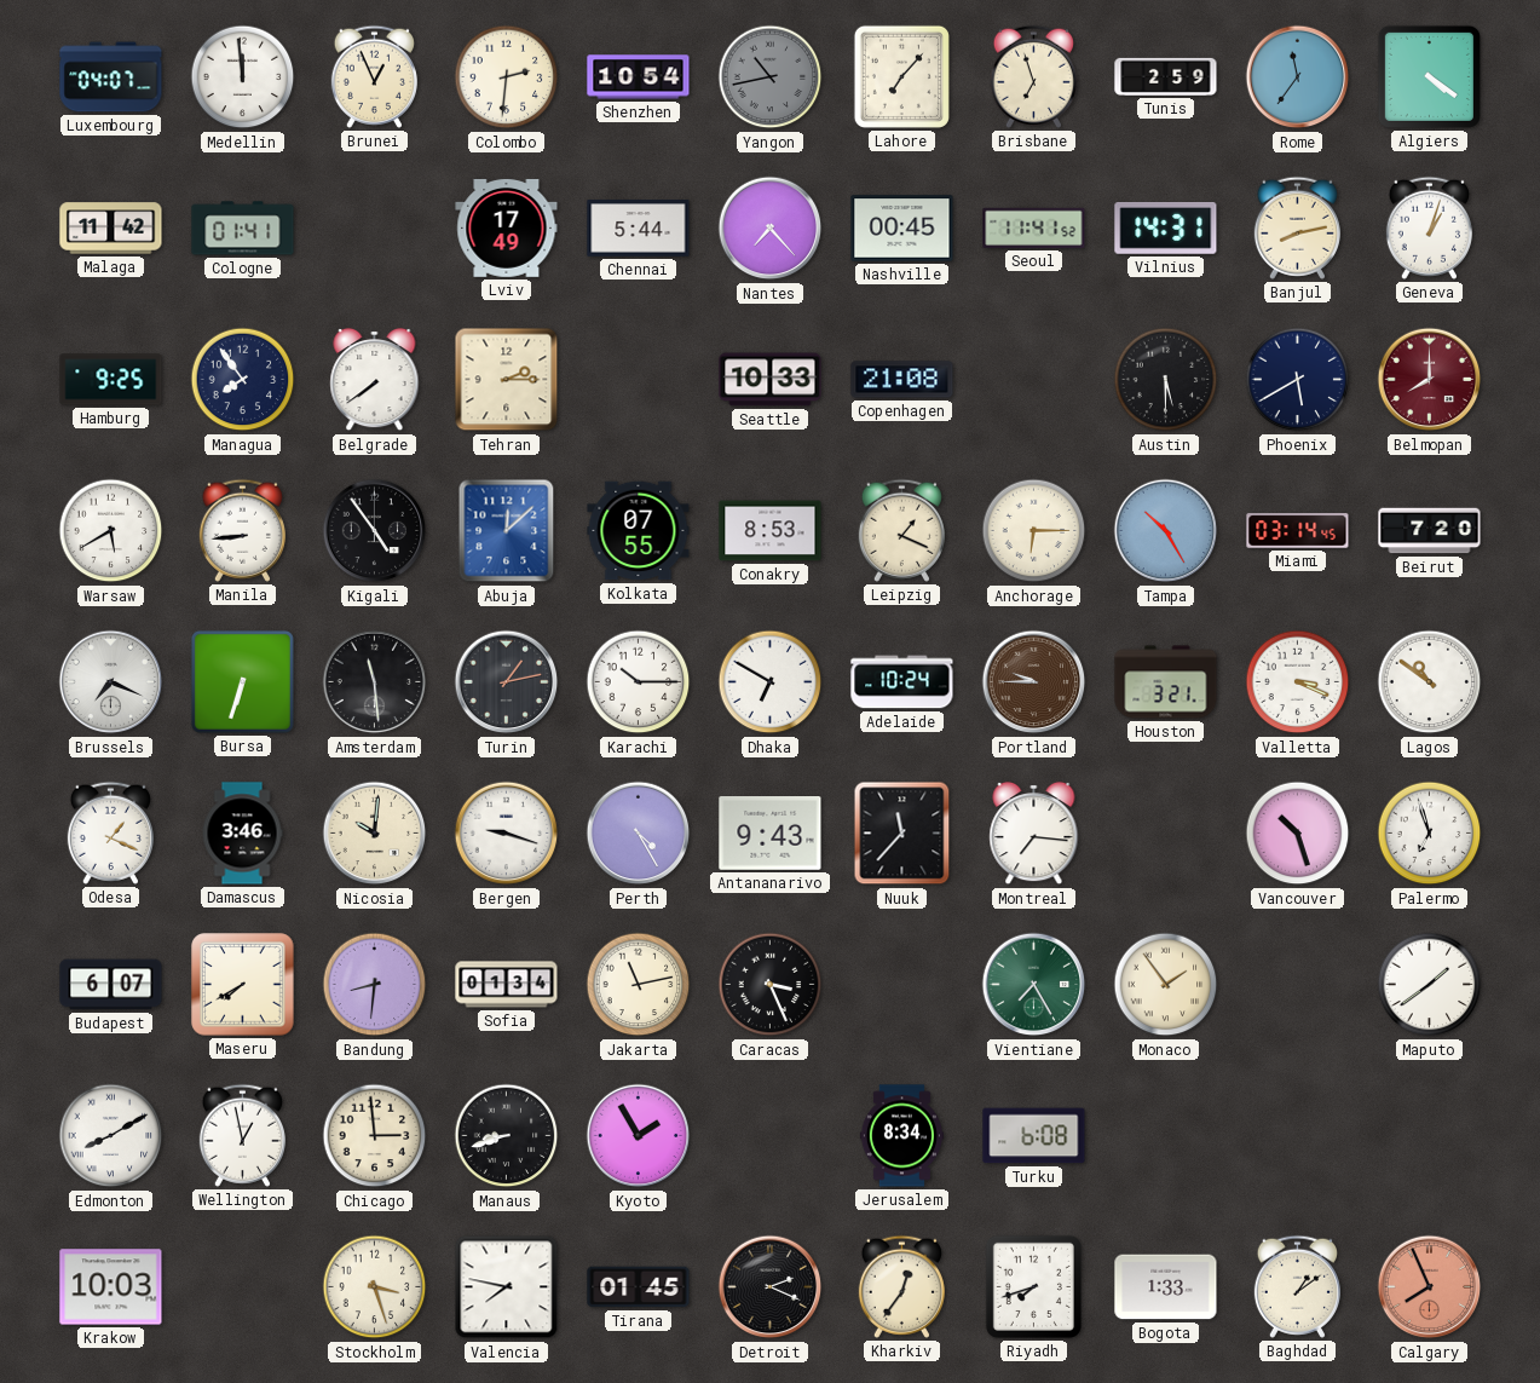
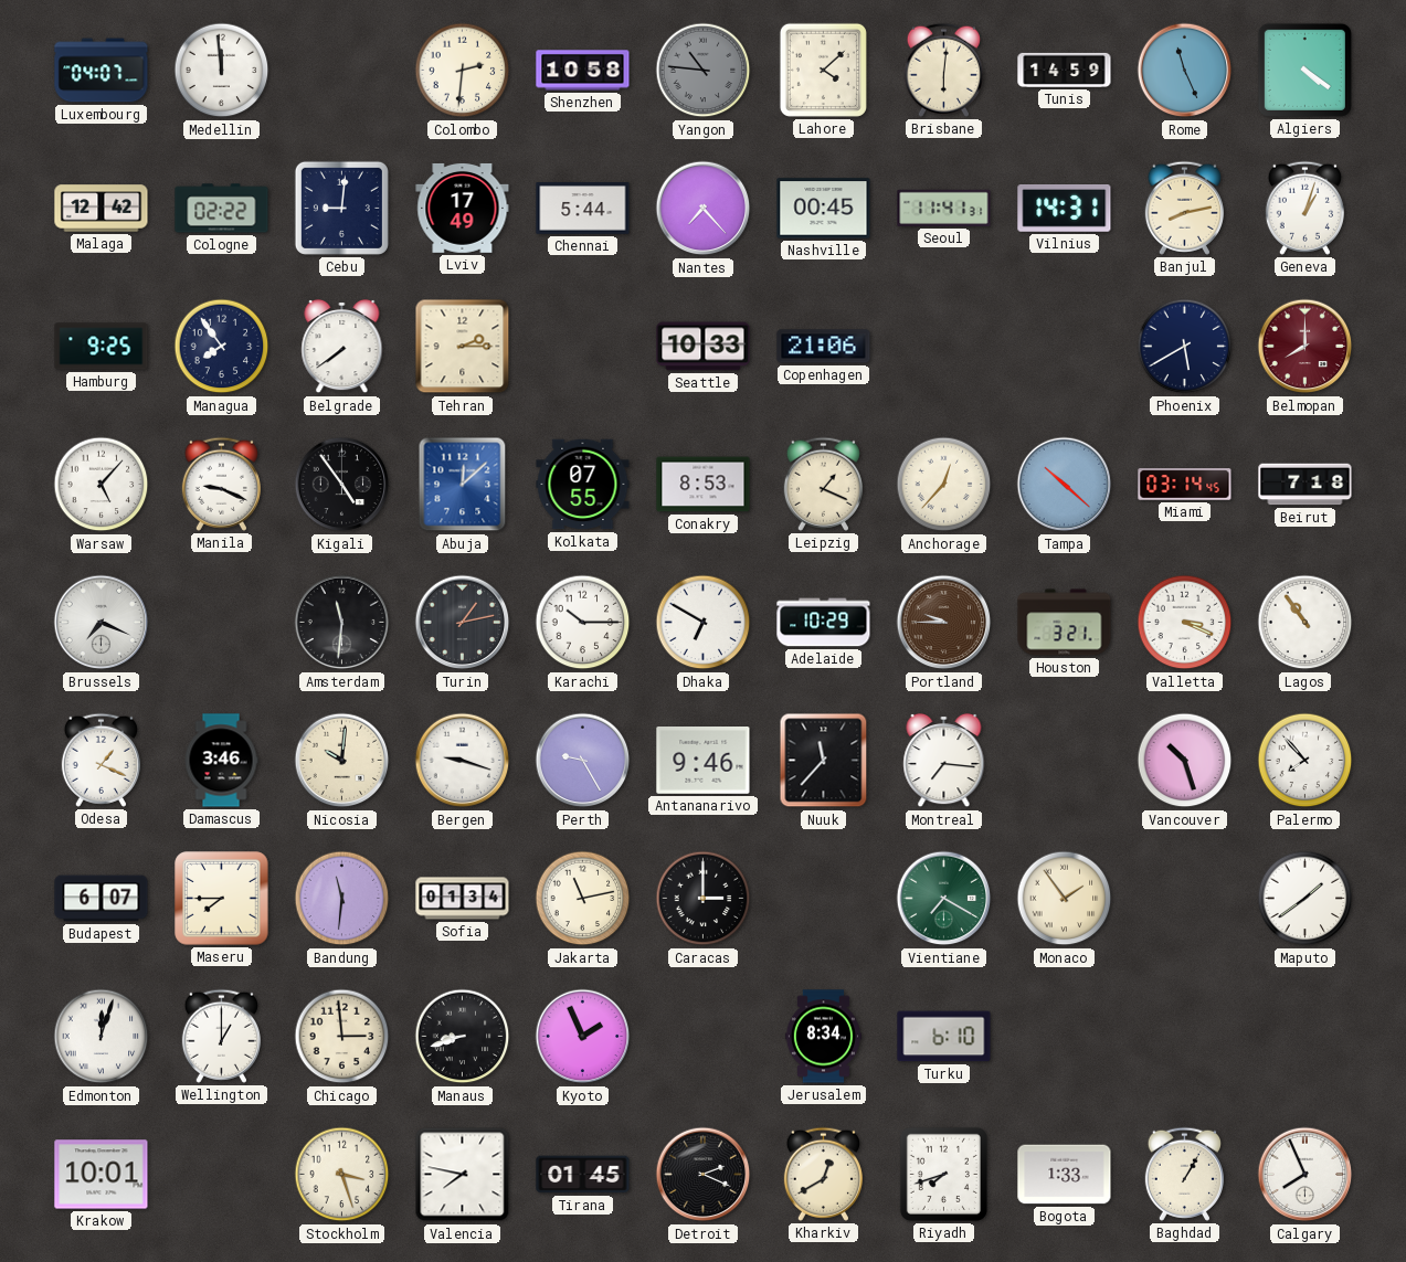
Brunei: 12:56 -> none (374, 76)
Shenzhen: 10:54 -> 10:58 (583, 71)
Yangon: 10:43 -> 10:46 (704, 71)
Lahore: 7:07 -> 4:08 (823, 70)
Brisbane: 6:57 -> 6:01 (943, 70)
Tunis: 2:59 -> 14:59 (1065, 70)
Rome: 11:36 -> 11:26 (1185, 71)
Malaga: 11:42 -> 12:42 (102, 209)
Cologne: 01:41 -> 02:22 (222, 209)
Cebu: none -> 9:01 (341, 208)
Seoul: 11:41:52 -> 11:41:31 (944, 208)
Copenhagen: 21:08 -> 21:06 (824, 347)
Austin: 5:30 -> none (1166, 380)
Warsaw: 5:40 -> 5:07 (102, 485)
Manila: 8:44 -> 9:19 (221, 484)
Anchorage: 6:15 -> 12:37 (944, 485)
Tampa: 10:25 -> 10:22 (1065, 485)
Beirut: 7:20 -> 7:18 (1305, 485)
Bursa: 6:33 -> none (242, 681)
Amsterdam: 11:29 -> 11:31 (342, 623)
Adelaide: 10:24 -> 10:29 (824, 623)
Lagos: 10:51 -> 10:54 (1305, 623)
Perth: 4:25 -> 9:25 (583, 761)
Antananarivo: 9:43 -> 9:46 (704, 761)
Palermo: 6:57 -> 7:53 (1305, 761)
Maseru: 7:40 -> 7:45 (222, 899)
Bandung: 8:31 -> 11:31 (342, 899)
Caracas: 3:26 -> 3:00 (704, 899)
Vientiane: 7:25 -> 7:20 (944, 899)
Edmonton: 8:10 -> 12:03 (102, 1037)
Wellington: 12:58 -> 1:00 (221, 1036)
Kyoto: 1:55 -> 1:56 (583, 1037)
Turku: 6:08 -> 6:10 (944, 1037)
Krakow: 10:03 -> 10:01 (102, 1175)
Kharkiv: 12:36 -> 12:40 (823, 1174)
Baghdad: 1:09 -> 1:05 (1184, 1174)
Calgary dial: salmon -> white (1305, 1175)
